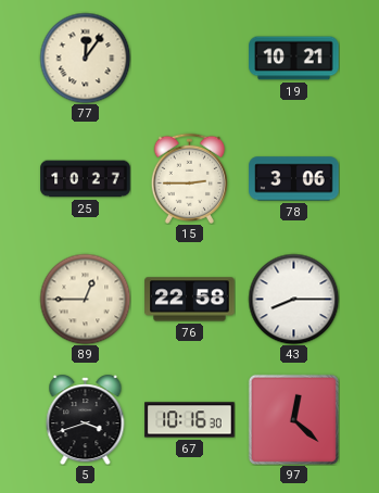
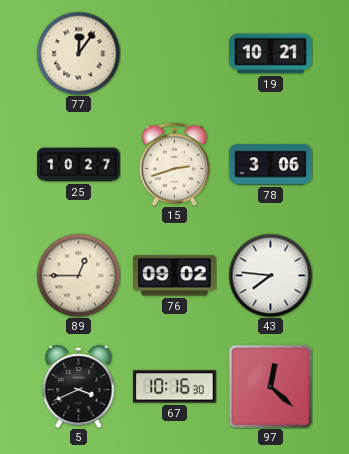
15: 2:45 -> 2:42 (174, 164)
76: 22:58 -> 09:02 (175, 276)
43: 8:15 -> 7:46 (270, 275)
5: 3:42 -> 3:41 (79, 387)
